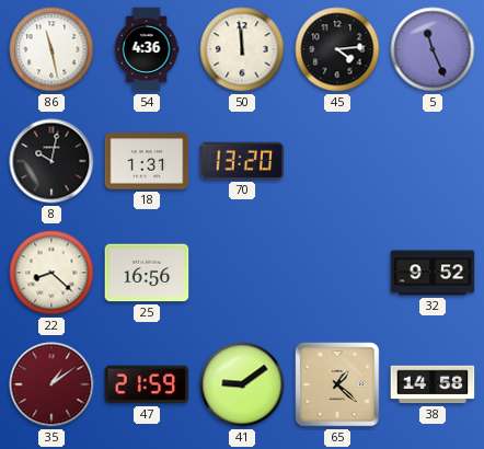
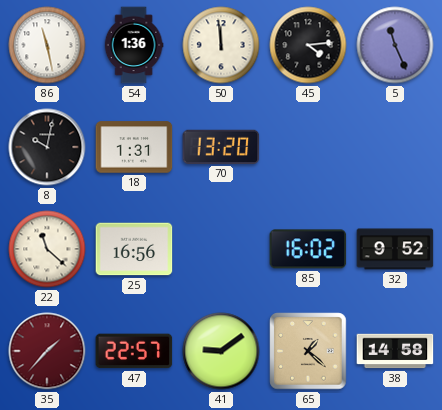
54: 4:36 -> 1:36 (134, 45)
22: 8:22 -> 11:22 (47, 249)
85: none -> 16:02 (308, 249)
35: 1:09 -> 1:37 (47, 351)
47: 21:59 -> 22:57 (134, 351)
